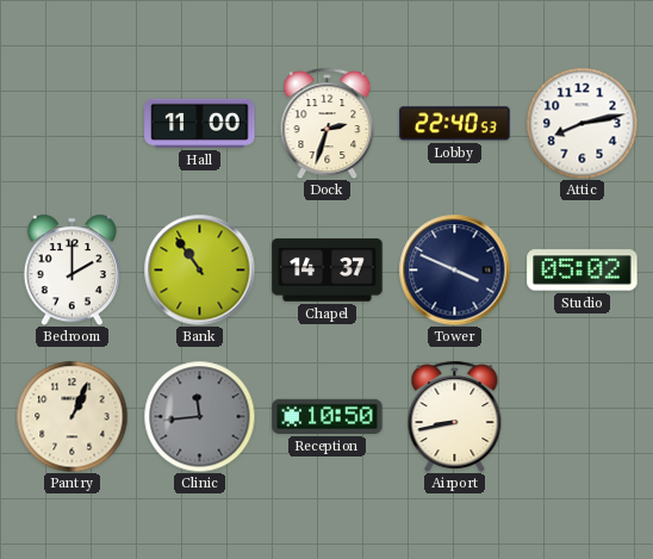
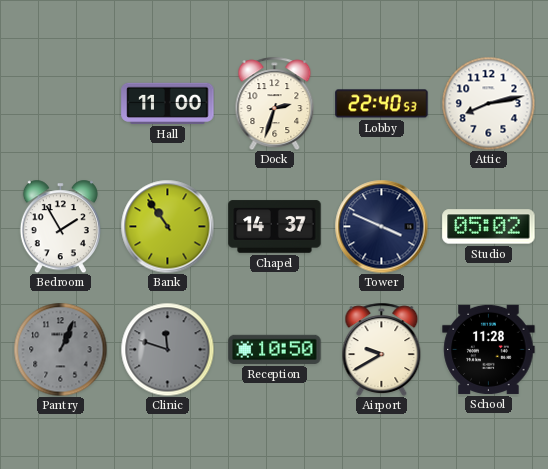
Bedroom: 2:00 -> 1:55 (60, 226)
Pantry dial: cream -> grey (60, 349)
Clinic: 11:44 -> 11:48 (167, 349)
Airport: 8:43 -> 9:40 (382, 349)
School: none -> 11:28 (489, 349)
